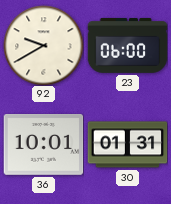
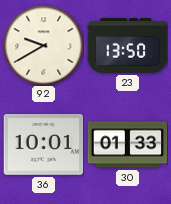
23: 06:00 -> 13:50 (127, 46)
30: 01:31 -> 01:33 (127, 145)
